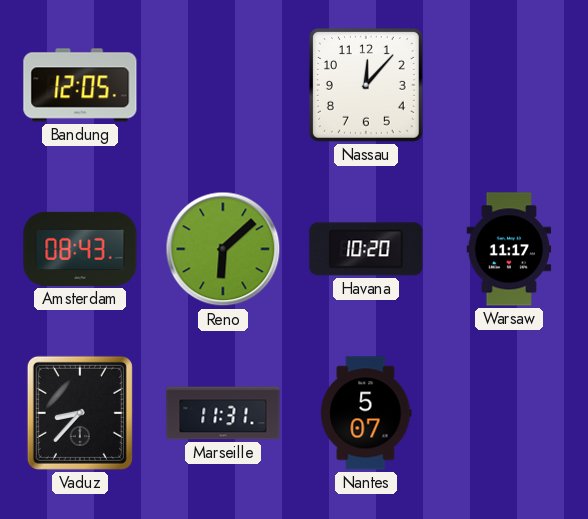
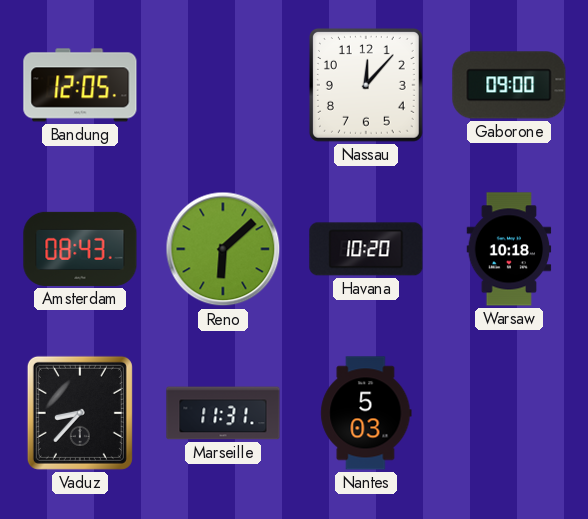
Gaborone: none -> 09:00 (509, 85)
Warsaw: 11:17 -> 10:18 (509, 249)
Nantes: 5:07 -> 5:03 (366, 413)
